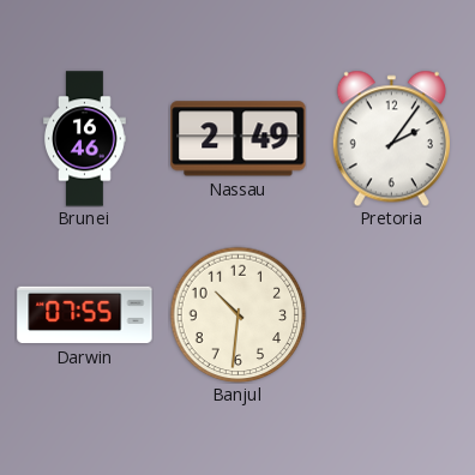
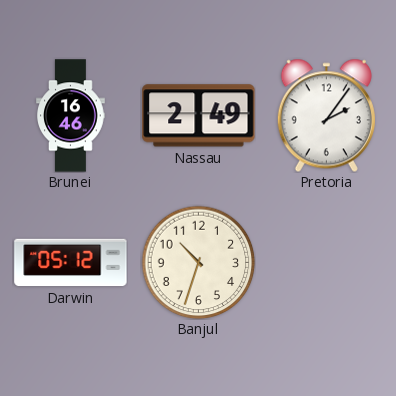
Darwin: 07:55 -> 05:12 (71, 263)
Banjul: 10:31 -> 10:33 (198, 262)
